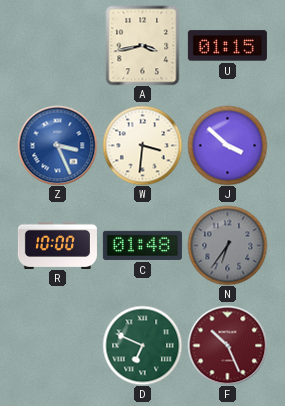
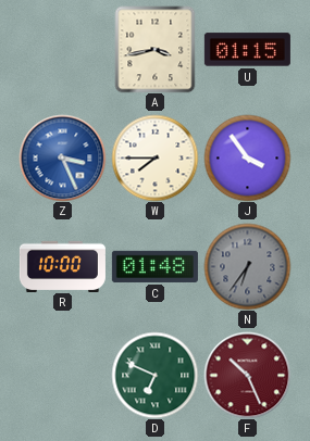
W: 3:31 -> 7:45 (154, 157)
J: 3:52 -> 3:54 (247, 157)
